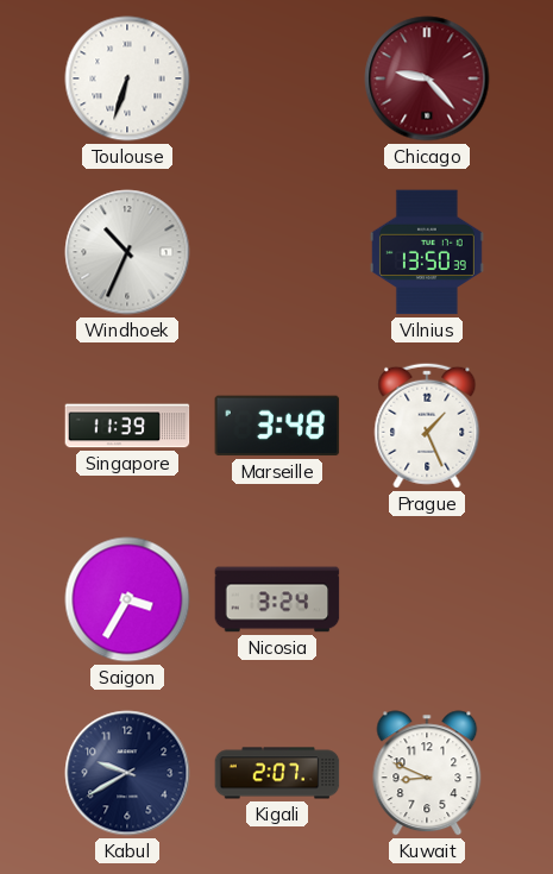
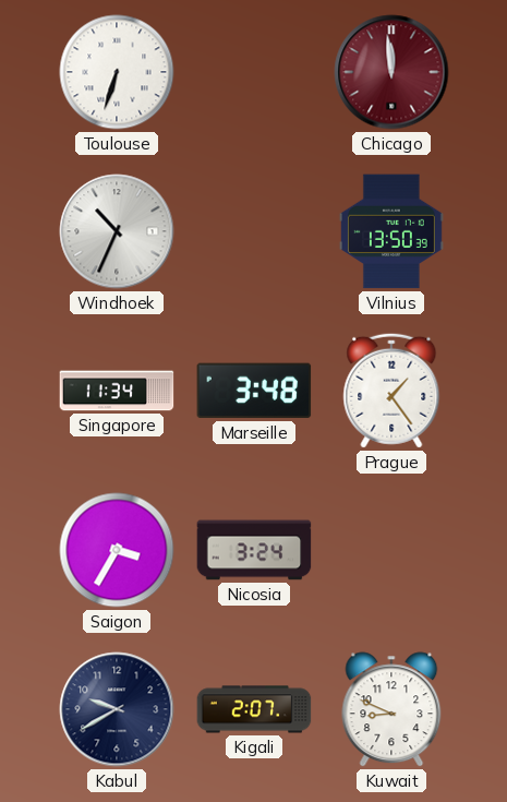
Chicago: 9:23 -> 11:59 (391, 72)
Singapore: 11:39 -> 11:34 (117, 391)
Prague: 1:26 -> 1:24 (391, 391)
